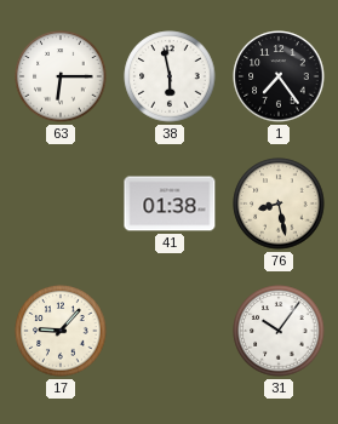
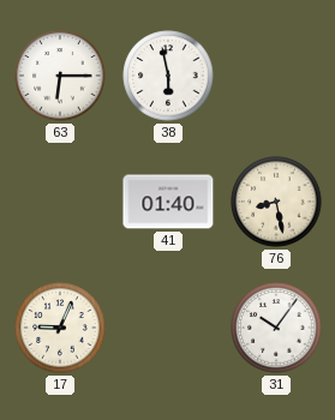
1: 7:24 -> none (279, 76)
41: 01:38 -> 01:40 (168, 202)
17: 9:07 -> 9:04 (60, 328)
